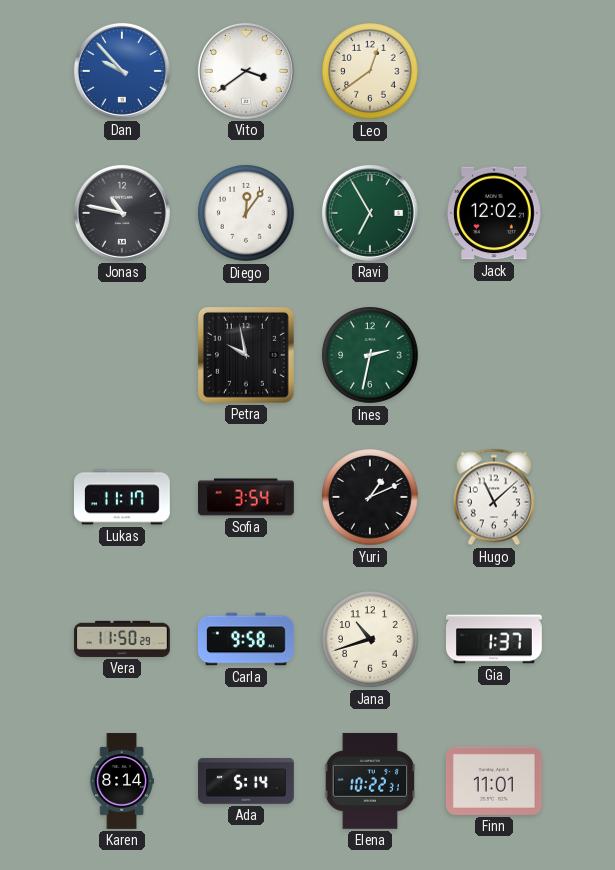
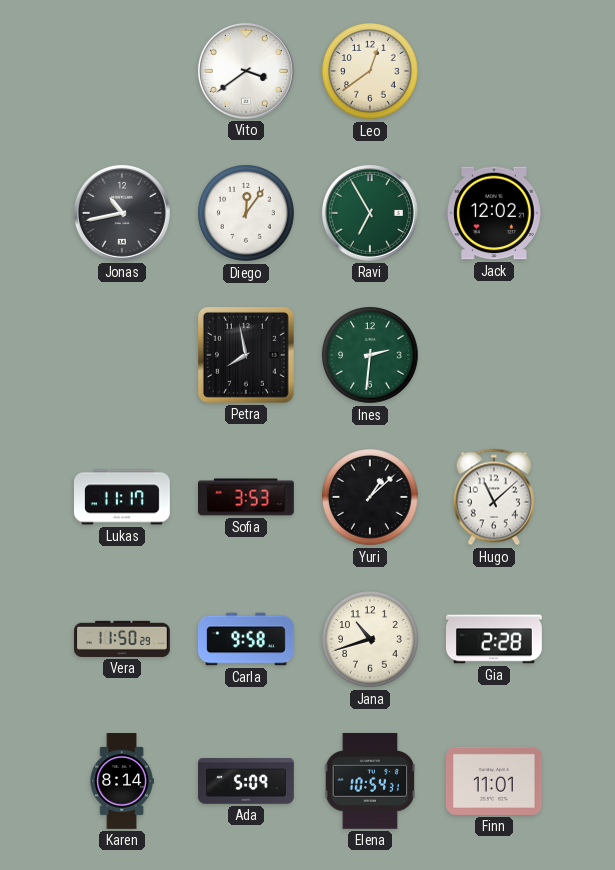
Dan: 9:53 -> none (122, 71)
Jonas: 10:47 -> 10:43 (122, 213)
Petra: 9:58 -> 7:58 (246, 355)
Ines: 2:32 -> 2:31 (371, 356)
Sofia: 3:54 -> 3:53 (247, 497)
Yuri: 1:11 -> 1:08 (371, 498)
Gia: 1:37 -> 2:28 (495, 639)
Ada: 5:14 -> 5:09 (246, 781)
Elena: 10:22 -> 10:54 (370, 781)
